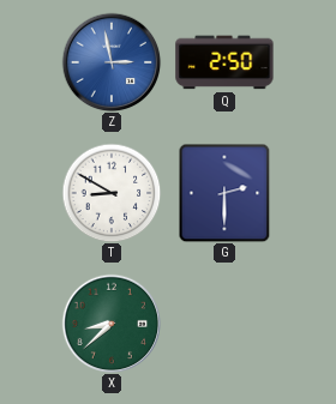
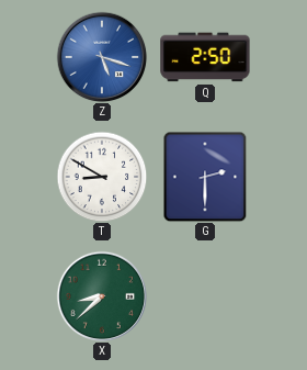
Z: 2:58 -> 5:18 (102, 57)
